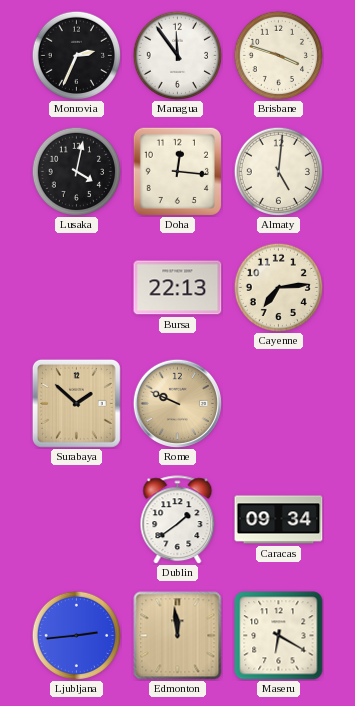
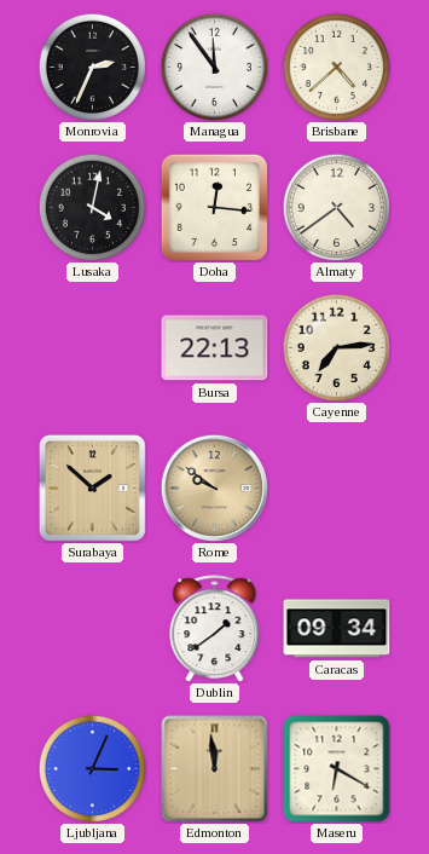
Brisbane: 3:48 -> 4:38 (336, 67)
Almaty: 5:01 -> 4:39 (336, 207)
Rome: 9:49 -> 9:51 (214, 487)
Ljubljana: 2:44 -> 3:04 (92, 768)
